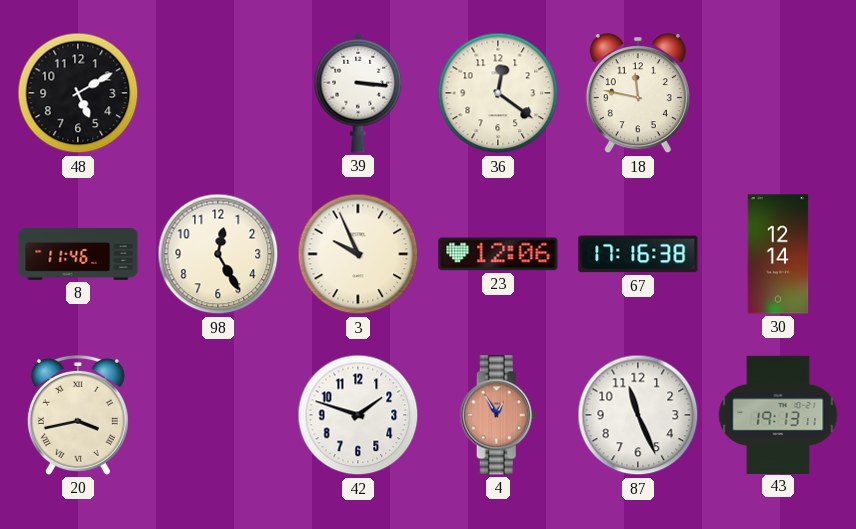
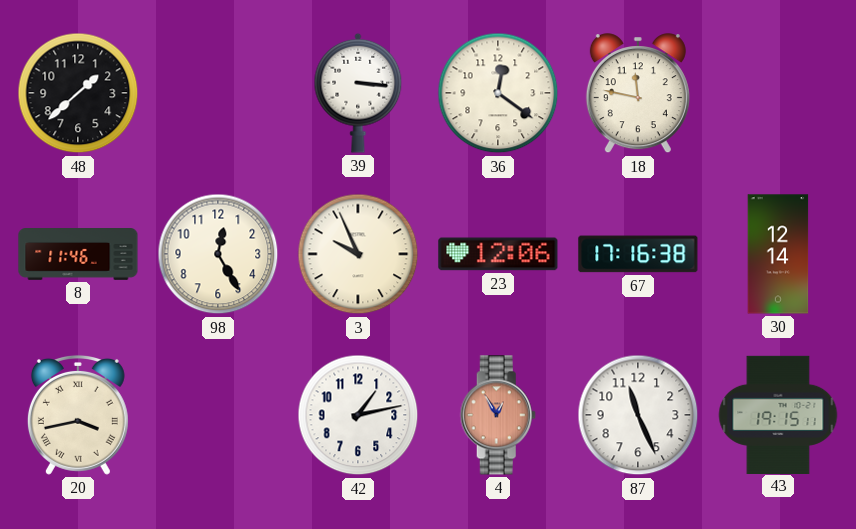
48: 5:10 -> 1:38 (78, 93)
42: 1:48 -> 1:13 (358, 415)
43: 19:13 -> 19:15 (778, 414)
